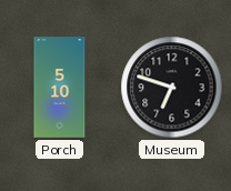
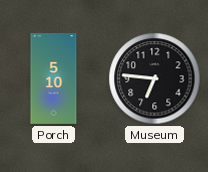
Museum: 6:48 -> 6:46 (155, 79)
